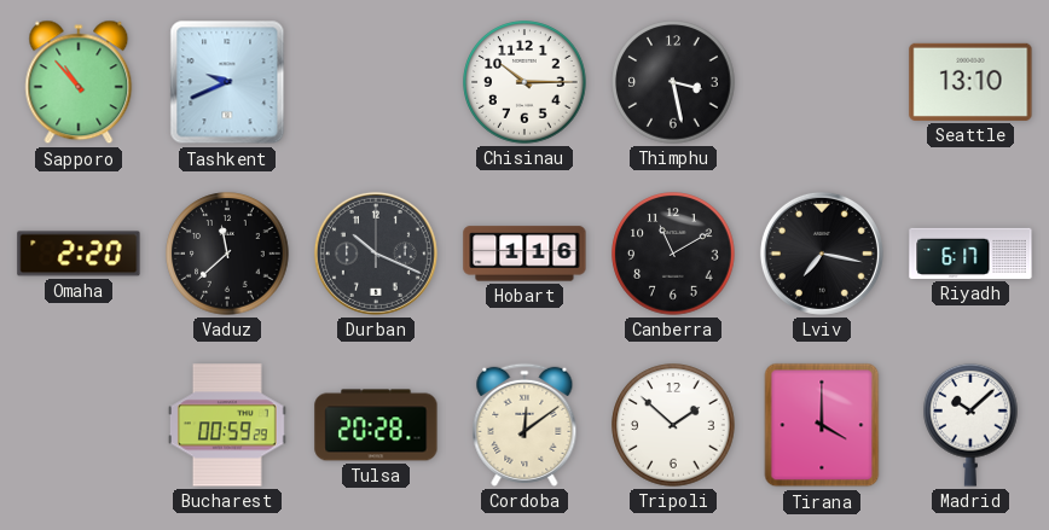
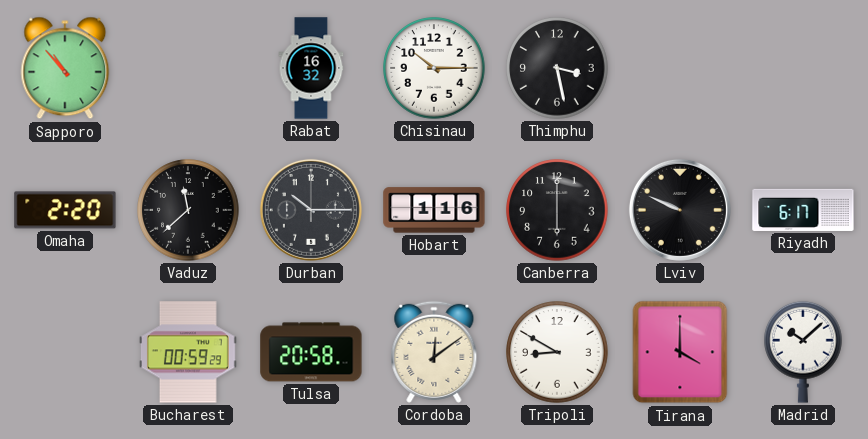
Tashkent: 9:41 -> none (227, 82)
Rabat: none -> 16:32 (311, 68)
Seattle: 13:10 -> none (970, 82)
Durban: 10:19 -> 10:15 (311, 210)
Canberra: 11:10 -> 6:00 (557, 210)
Lviv: 7:17 -> 9:49 (680, 210)
Tulsa: 20:28 -> 20:58 (311, 352)
Tripoli: 1:52 -> 8:50 (557, 352)
